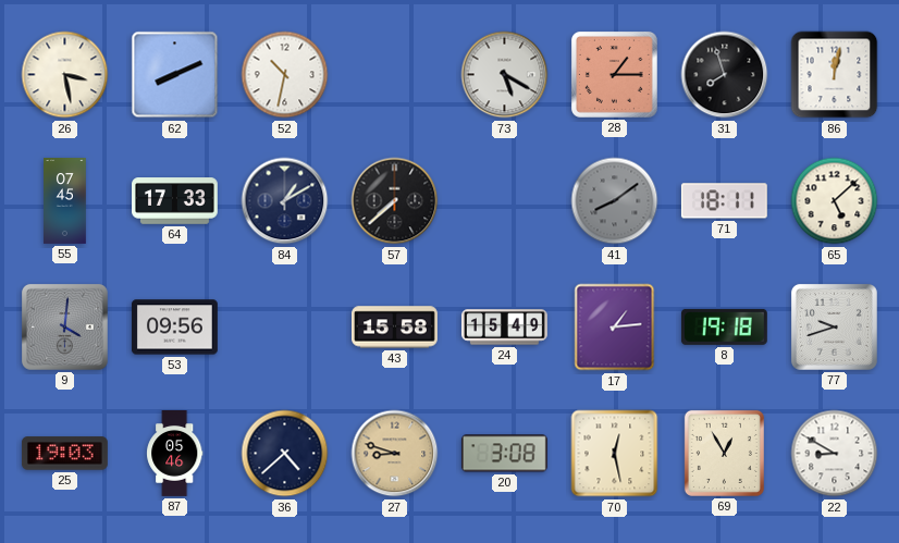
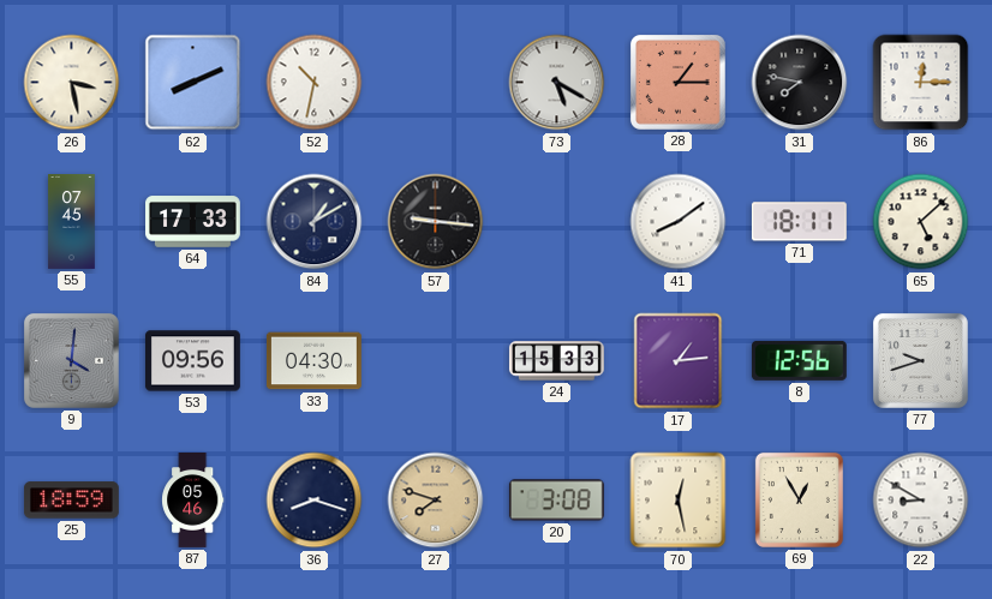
31: 7:57 -> 7:47 (800, 83)
86: 12:02 -> 12:15 (921, 83)
57: 7:38 -> 9:16 (436, 222)
41 dial: grey -> white (679, 222)
33: none -> 04:30 (315, 361)
43: 15:58 -> none (395, 328)
24: 15:49 -> 15:33 (556, 361)
8: 19:18 -> 12:56 (799, 360)
25: 19:03 -> 18:59 (71, 501)
36: 4:38 -> 8:18 (315, 501)
27: 8:48 -> 7:48 (436, 501)
